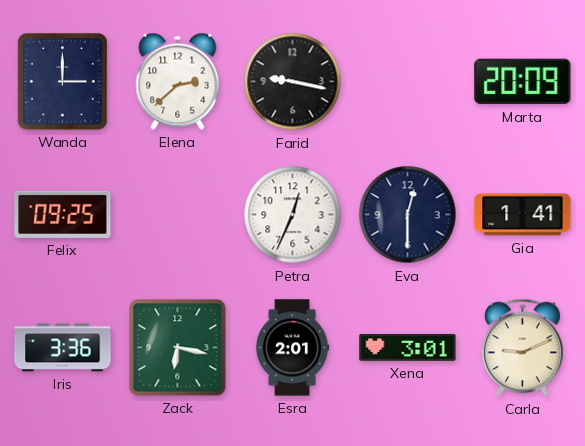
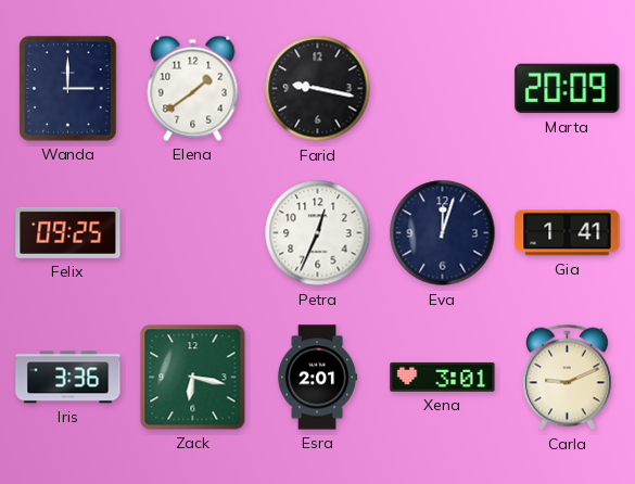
Elena: 2:38 -> 1:39 (193, 88)
Eva: 12:30 -> 12:03 (443, 233)
